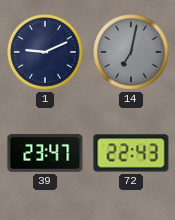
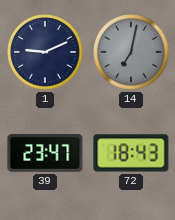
72: 22:43 -> 18:43 (131, 153)
